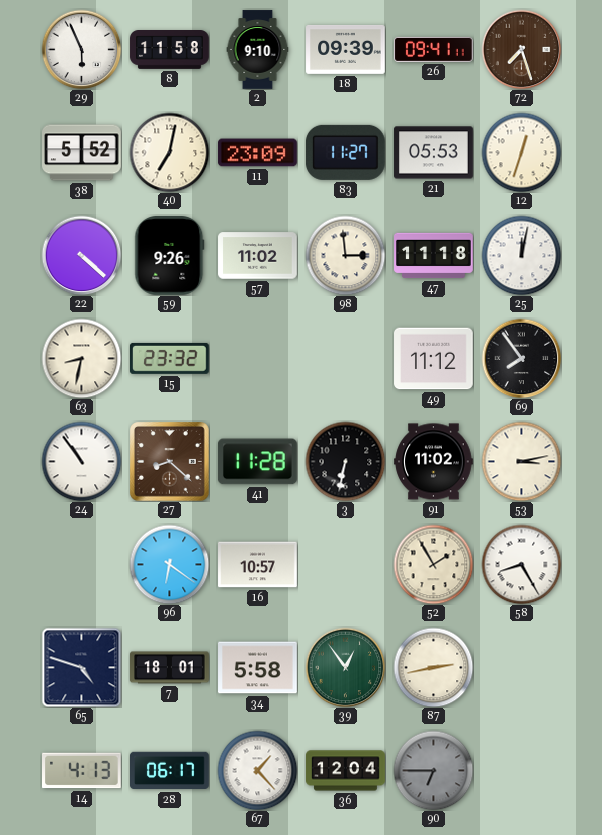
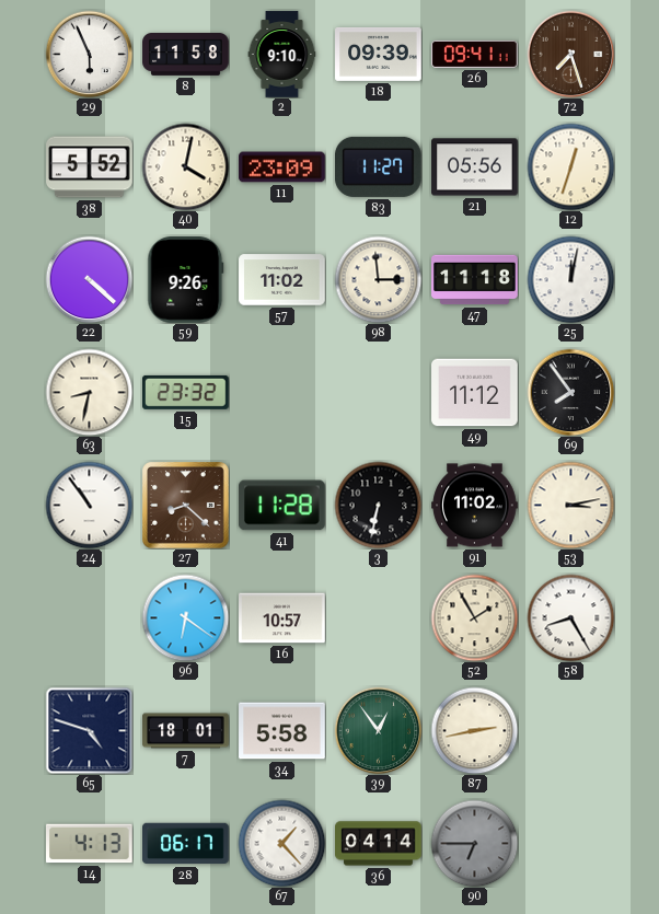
40: 7:02 -> 4:02 (185, 166)
21: 05:53 -> 05:56 (475, 167)
36: 12:04 -> 04:14 (379, 844)
